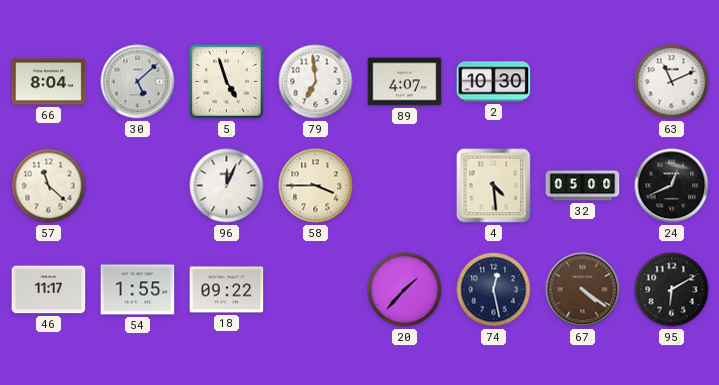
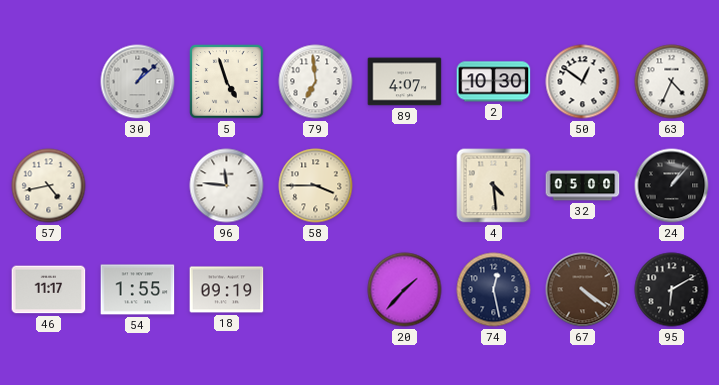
66: 8:04 -> none (49, 82)
30: 5:08 -> 1:08 (138, 82)
50: none -> 12:51 (583, 82)
63: 11:11 -> 4:34 (672, 82)
57: 11:22 -> 4:43 (49, 186)
96: 12:04 -> 11:46 (227, 186)
24: 12:41 -> 1:07 (672, 186)
18: 09:22 -> 09:19 (227, 290)
